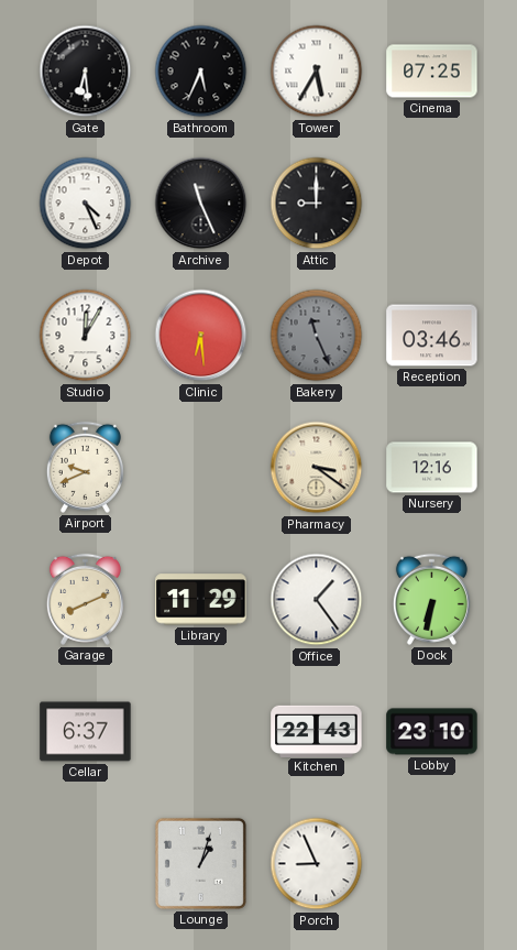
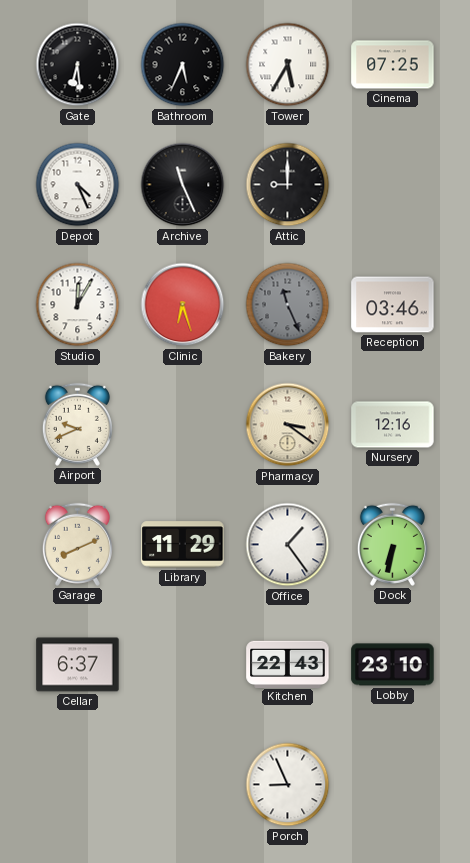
Clinic: 6:29 -> 6:27 (183, 305)
Lounge: 1:03 -> none (200, 863)
